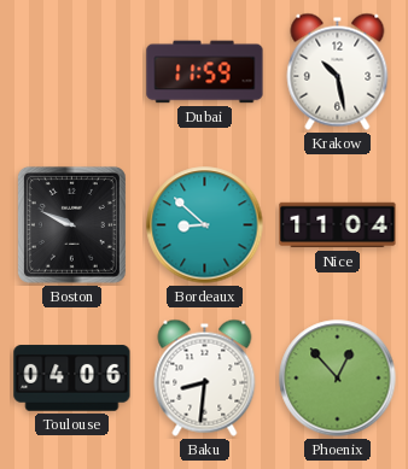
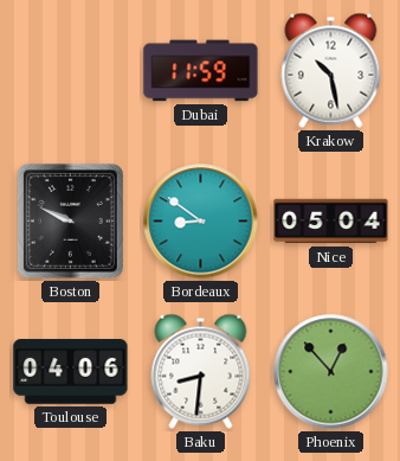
Bordeaux: 8:52 -> 8:51 (201, 222)
Nice: 11:04 -> 05:04 (331, 222)
